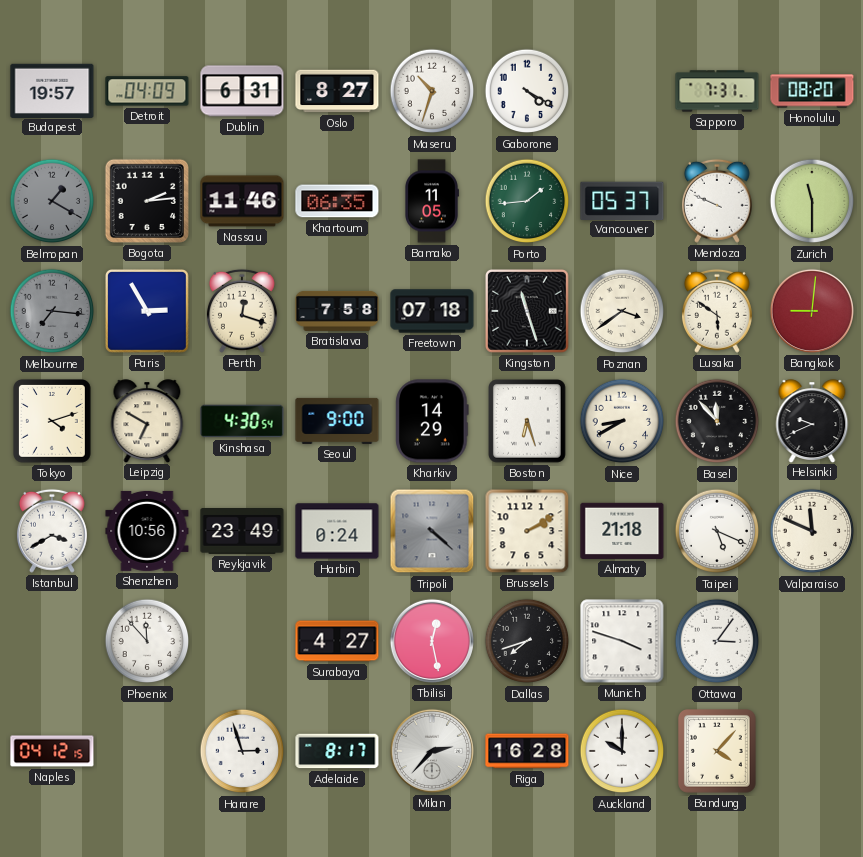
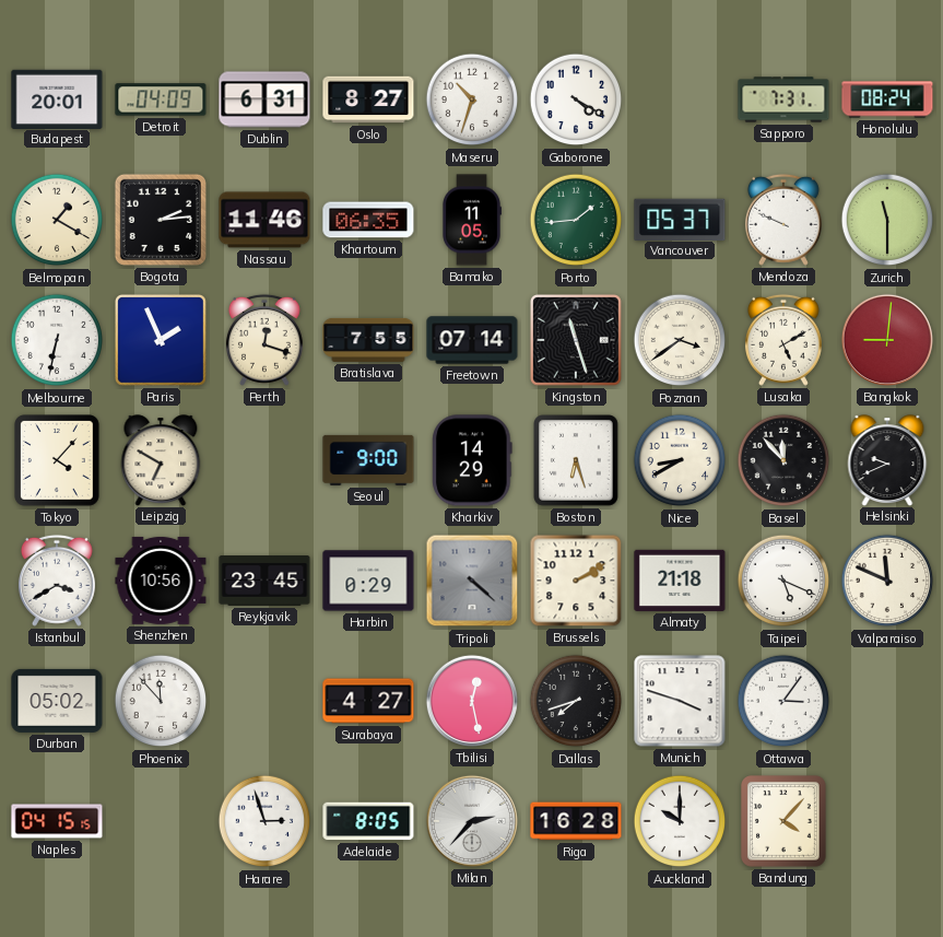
Budapest: 19:57 -> 20:01 (57, 98)
Honolulu: 08:20 -> 08:24 (887, 99)
Belmopan dial: grey -> cream (57, 220)
Melbourne: 7:16 -> 6:32 (57, 340)
Melbourne dial: grey -> white (57, 340)
Paris: 2:55 -> 1:56 (161, 340)
Bratislava: 7:58 -> 7:55 (368, 340)
Freetown: 07:18 -> 07:14 (472, 340)
Lusaka: 5:51 -> 5:10 (783, 340)
Tokyo: 4:12 -> 4:07 (58, 461)
Kinshasa: 4:30 -> none (242, 421)
Reykjavik: 23:49 -> 23:45 (264, 582)
Harbin: 0:24 -> 0:29 (368, 581)
Durban: none -> 05:02 (57, 701)
Naples: 04:12 -> 04:15 (57, 821)
Adelaide: 8:17 -> 8:05 (368, 821)
